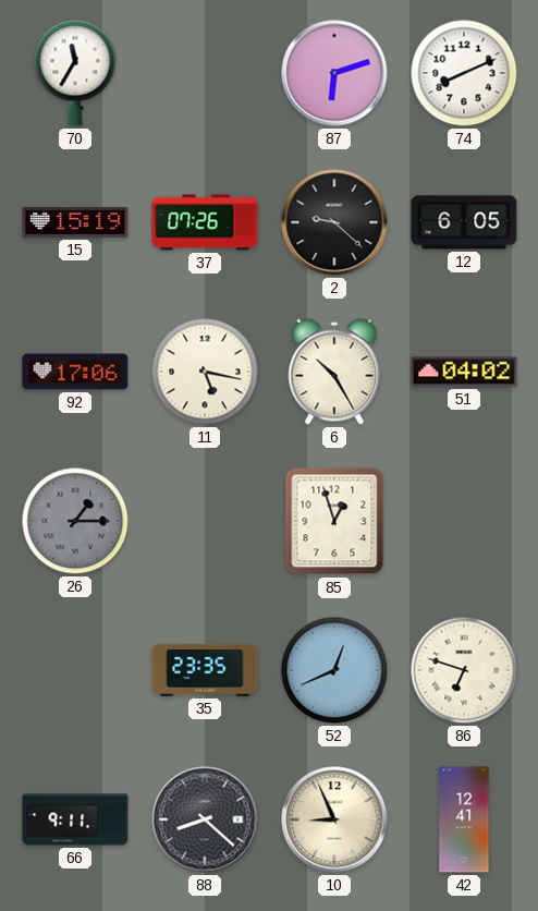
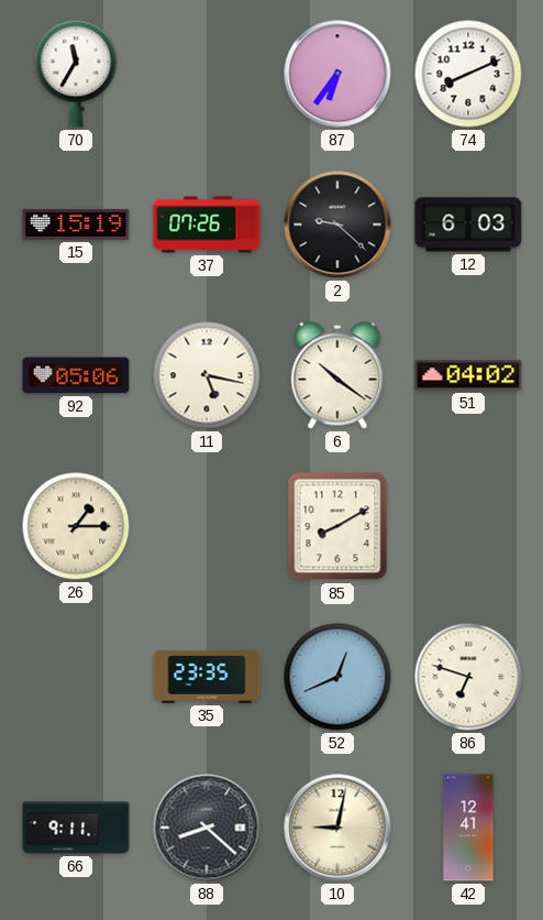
87: 6:12 -> 6:36 (337, 74)
12: 6:05 -> 6:03 (468, 224)
92: 17:06 -> 05:06 (76, 375)
6: 10:25 -> 10:21 (337, 375)
26 dial: grey -> cream (76, 526)
85: 12:57 -> 8:10 (337, 526)
10: 8:56 -> 9:02 (337, 828)
